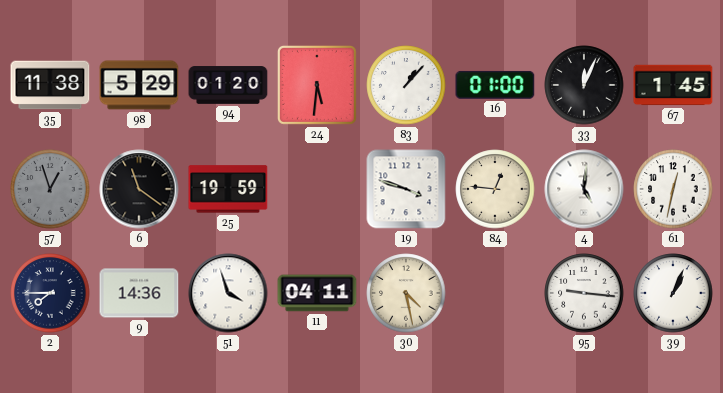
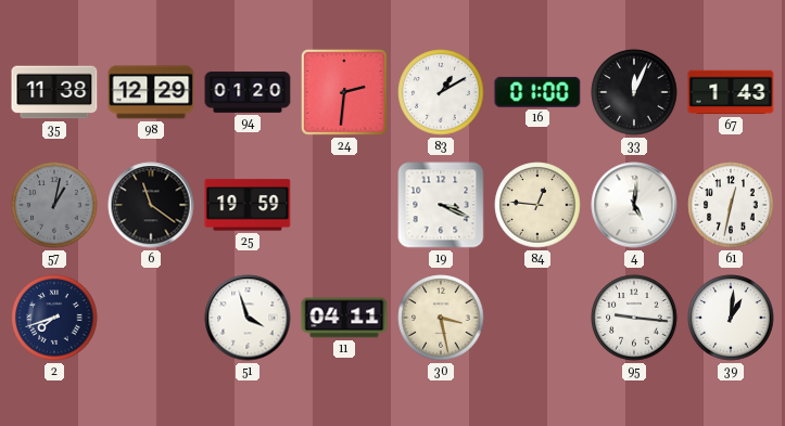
98: 5:29 -> 12:29 (151, 92)
24: 5:31 -> 2:31 (344, 92)
83: 1:07 -> 1:10 (441, 92)
67: 1:45 -> 1:43 (731, 92)
57: 12:57 -> 1:02 (54, 205)
19: 3:48 -> 3:19 (441, 205)
2: 7:45 -> 7:42 (54, 318)
9: 14:36 -> none (139, 293)
30: 4:28 -> 3:28 (441, 318)
39: 1:04 -> 1:01 (731, 318)
